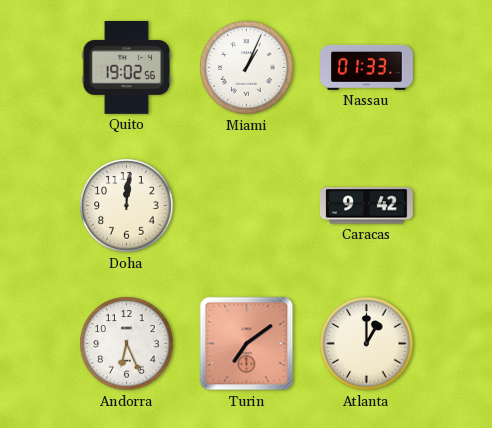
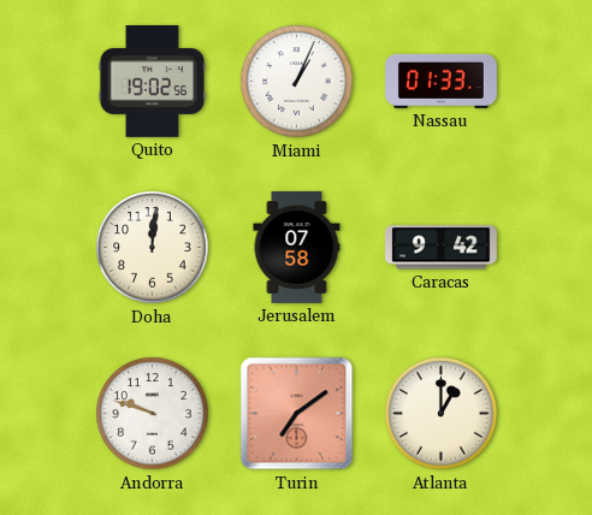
Jerusalem: none -> 07:58 (297, 248)
Andorra: 6:26 -> 9:48 (153, 414)
